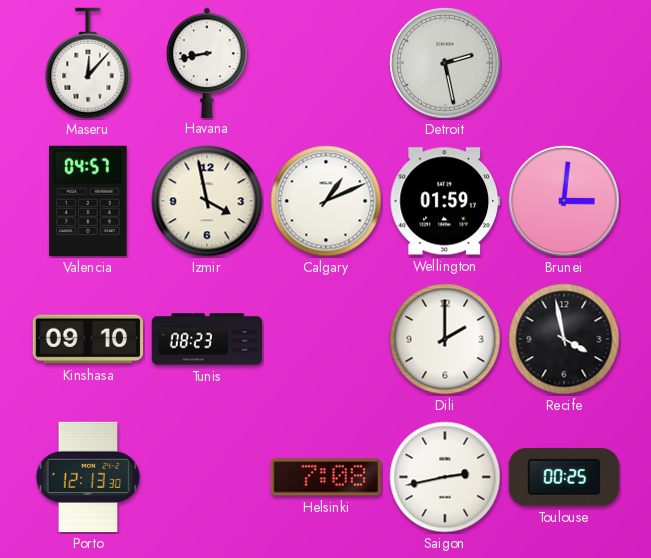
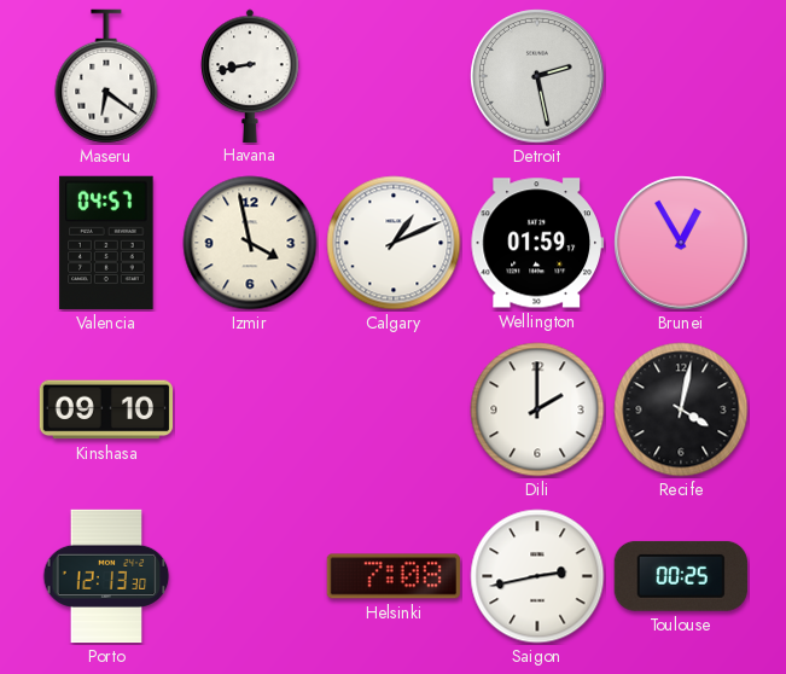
Maseru: 12:07 -> 6:21 (106, 76)
Brunei: 3:01 -> 12:55 (681, 243)
Tunis: 08:23 -> none (207, 339)
Recife: 3:58 -> 4:02 (681, 409)
